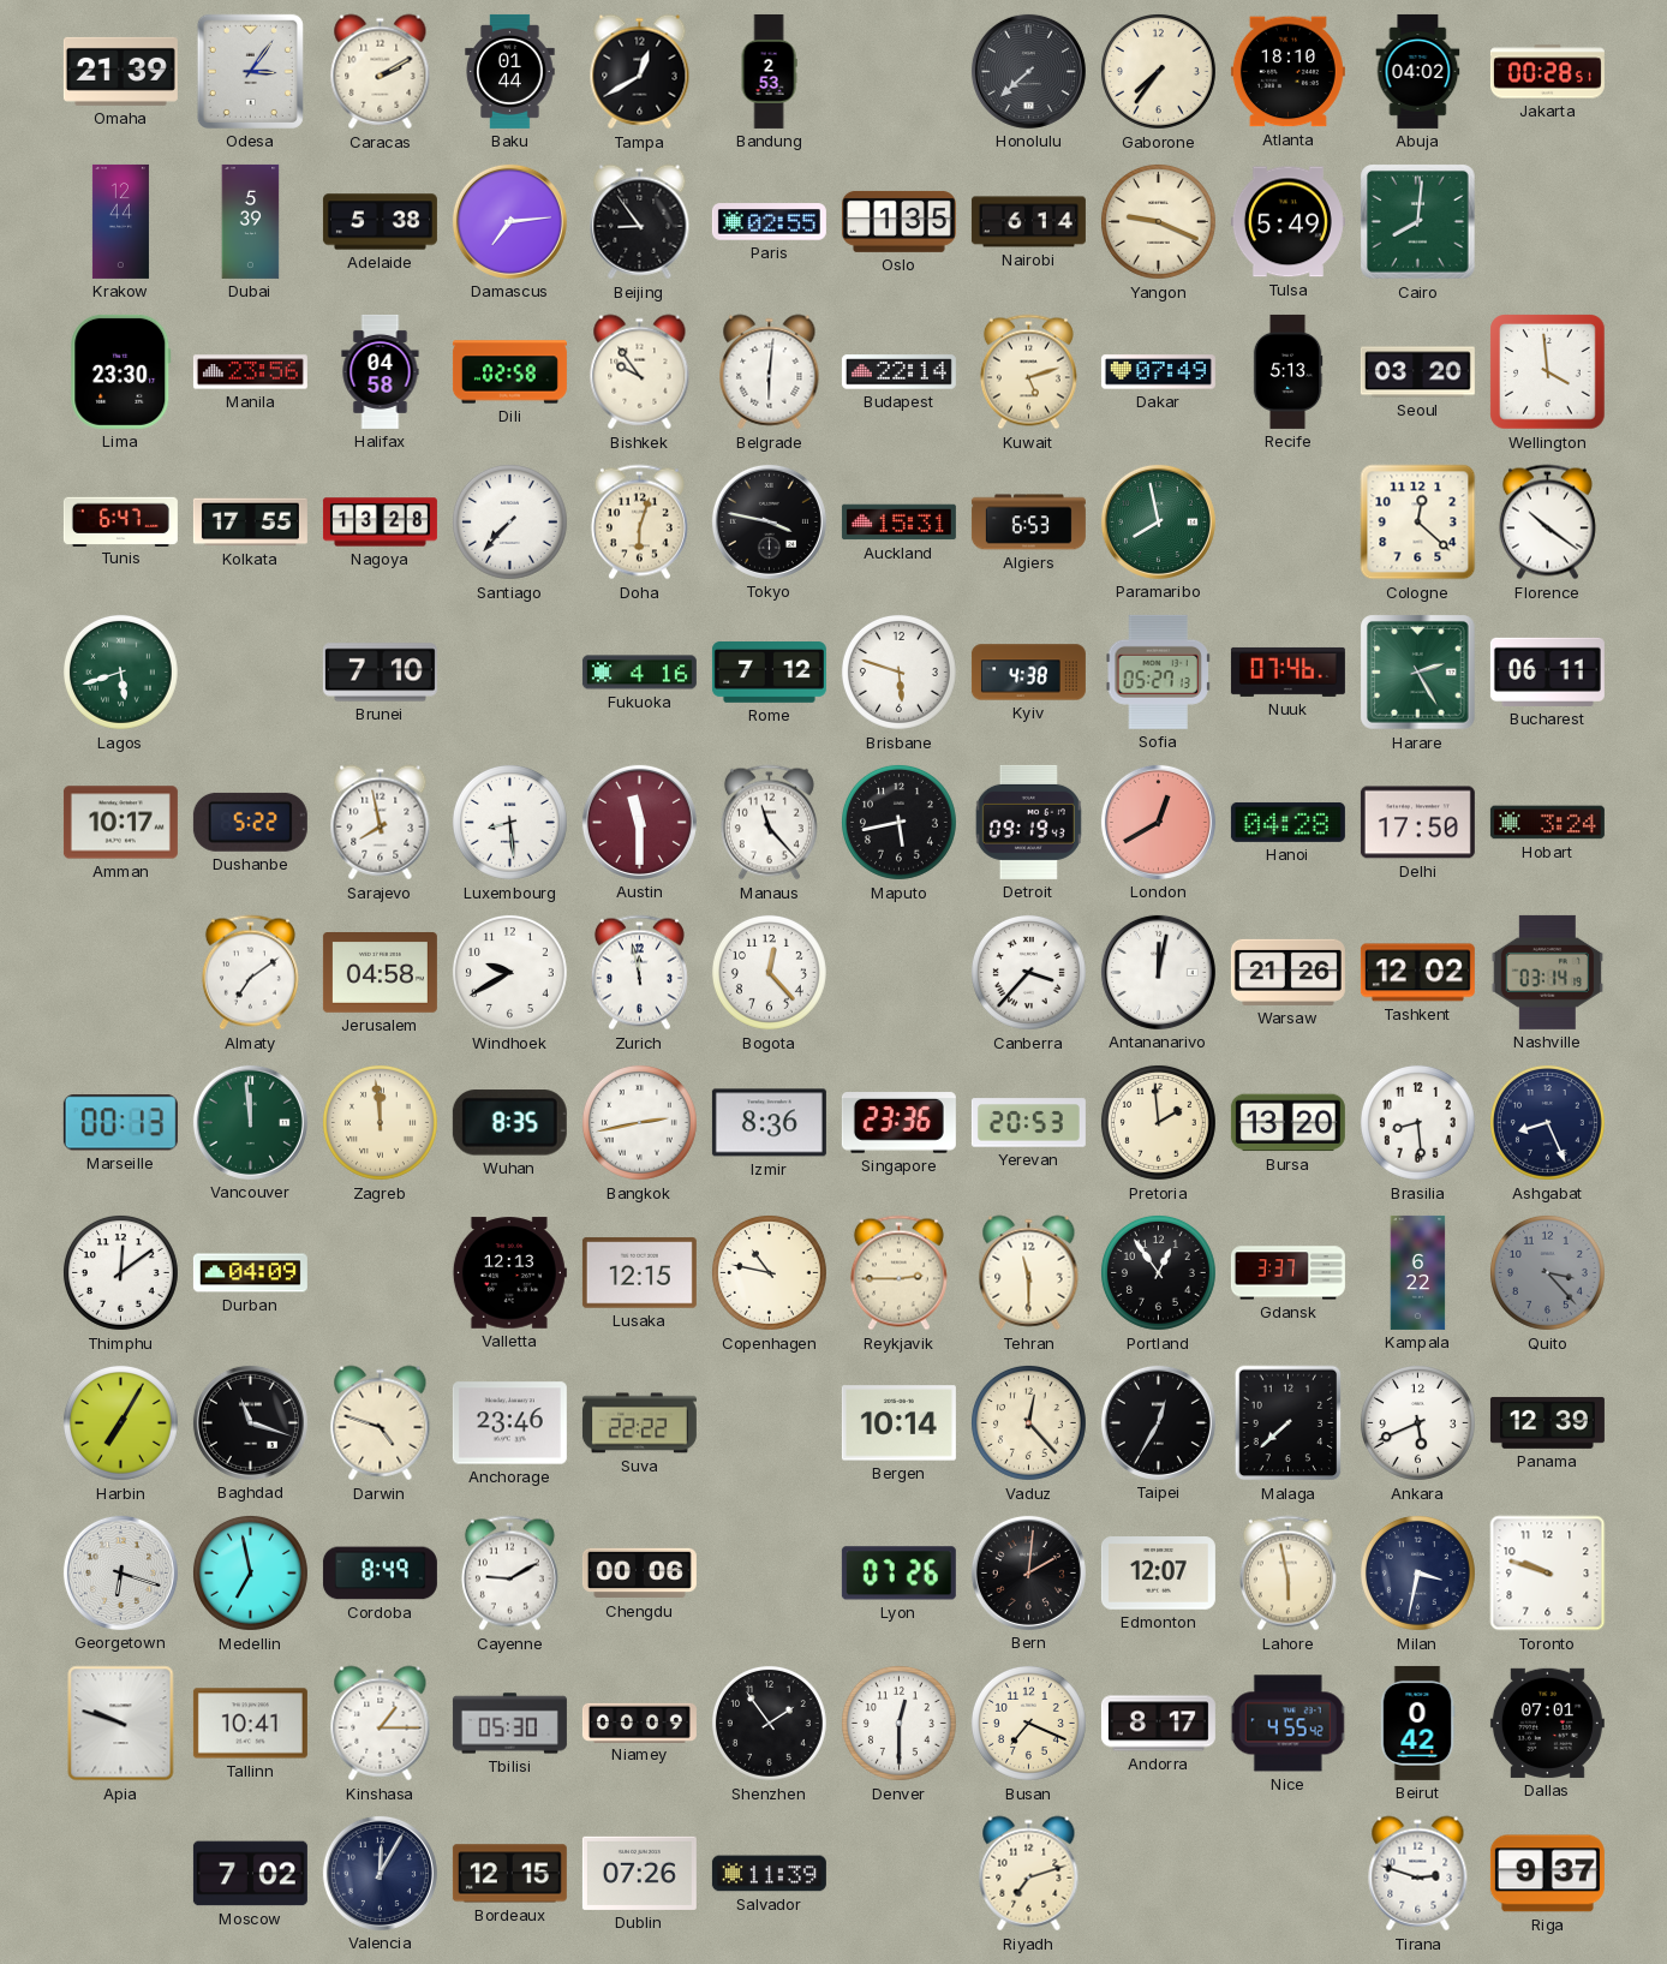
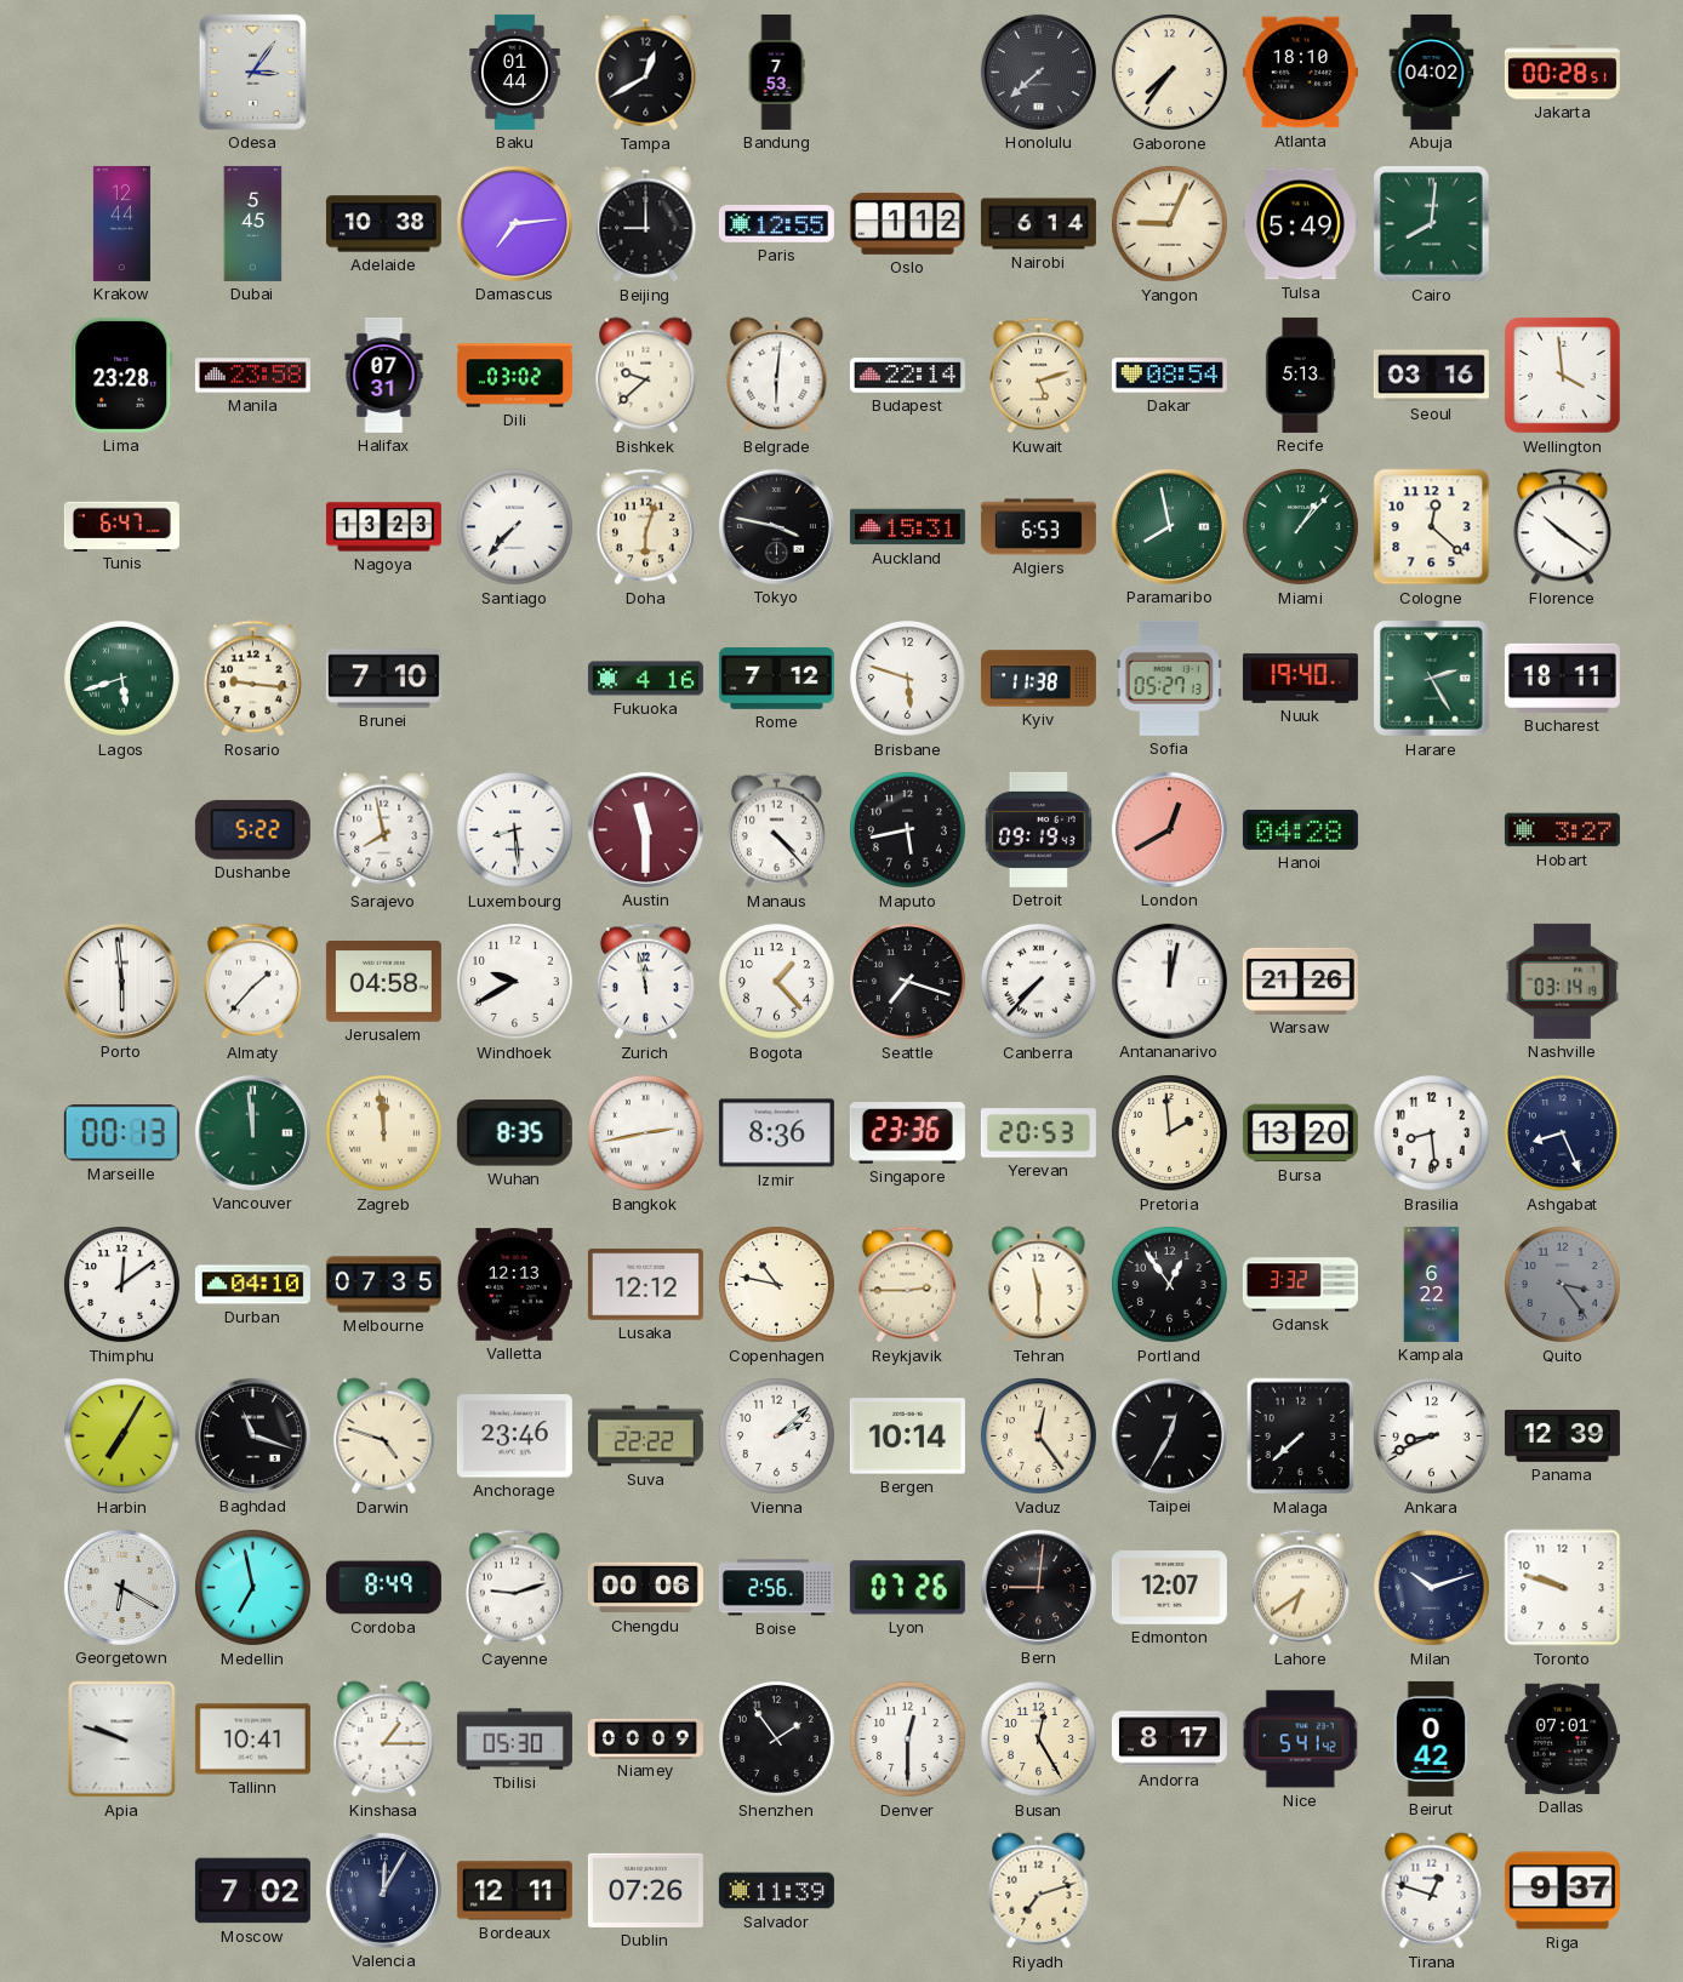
Omaha: 21:39 -> none (120, 71)
Caracas: 2:10 -> none (381, 72)
Bandung: 2:53 -> 7:53 (776, 72)
Dubai: 5:39 -> 5:45 (253, 223)
Adelaide: 5:38 -> 10:38 (383, 224)
Beijing: 8:54 -> 9:00 (646, 224)
Paris: 02:55 -> 12:55 (776, 224)
Oslo: 1:35 -> 1:12 (907, 223)
Yangon: 9:19 -> 9:04 (1169, 223)
Lima: 23:30 -> 23:28 (122, 375)
Manila: 23:56 -> 23:58 (252, 376)
Halifax: 04:58 -> 07:31 (384, 375)
Dili: 02:58 -> 03:02 (514, 376)
Bishkek: 9:54 -> 9:38 (646, 376)
Dakar: 07:49 -> 08:54 (1169, 376)
Seoul: 03:20 -> 03:16 (1431, 376)
Kolkata: 17:55 -> none (250, 523)
Nagoya: 13:28 -> 13:23 (383, 527)
Miami: none -> 1:07 (1300, 526)
Rosario: none -> 9:16 (252, 679)
Kyiv: 4:38 -> 11:38 (1038, 679)
Nuuk: 07:46 -> 19:40 (1300, 678)
Bucharest: 06:11 -> 18:11 (1562, 678)
Amman: 10:17 -> none (120, 823)
Manaus: 11:23 -> 4:23 (776, 830)
Delhi: 17:50 -> none (1417, 823)
Hobart: 3:24 -> 3:27 (1562, 830)
Porto: none -> 5:59 (121, 981)
Almaty: 7:09 -> 1:37 (252, 982)
Bogota: 12:23 -> 1:23 (776, 981)
Seattle: none -> 7:18 (907, 981)
Canberra: 3:37 -> 7:37 (1038, 981)
Tashkent: 12:02 -> none (1417, 973)
Durban: 04:09 -> 04:10 (252, 1285)
Melbourne: none -> 07:35 (383, 1285)
Lusaka: 12:15 -> 12:12 (645, 1285)
Gdansk: 3:37 -> 3:32 (1300, 1285)
Quito: 3:23 -> 3:24 (1562, 1284)
Vienna: none -> 2:08 (776, 1435)
Vaduz: 12:23 -> 12:24 (1038, 1435)
Ankara: 5:41 -> 8:41 (1431, 1435)
Georgetown: 6:18 -> 6:20 (121, 1587)
Cayenne: 9:10 -> 9:12 (514, 1588)
Boise: none -> 2:56 (776, 1588)
Bern: 2:01 -> 9:01 (1038, 1587)
Lahore: 5:58 -> 6:39 (1300, 1588)
Milan: 3:32 -> 10:12 (1431, 1587)
Busan: 7:19 -> 12:25 (1038, 1738)
Nice: 4:55 -> 5:41 (1301, 1740)
Bordeaux: 12:15 -> 12:11 (514, 1891)
Tirana: 2:48 -> 12:48 (1432, 1891)
